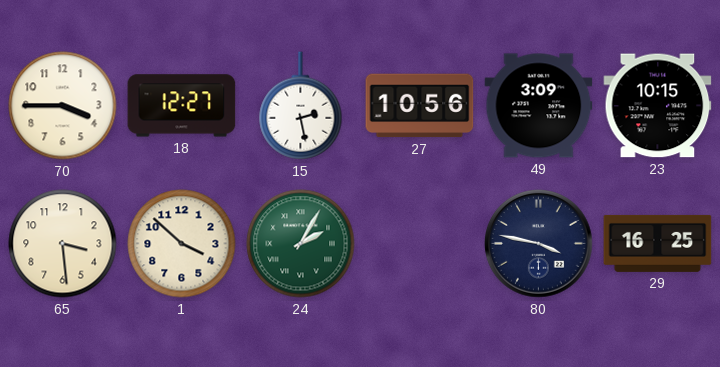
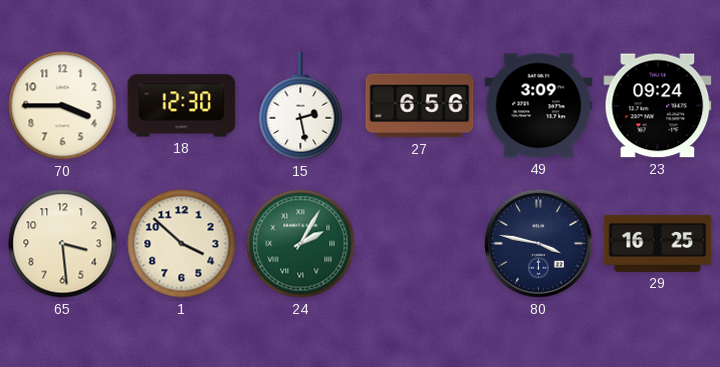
18: 12:27 -> 12:30 (182, 106)
27: 10:56 -> 6:56 (420, 106)
23: 10:15 -> 09:24 (658, 106)
